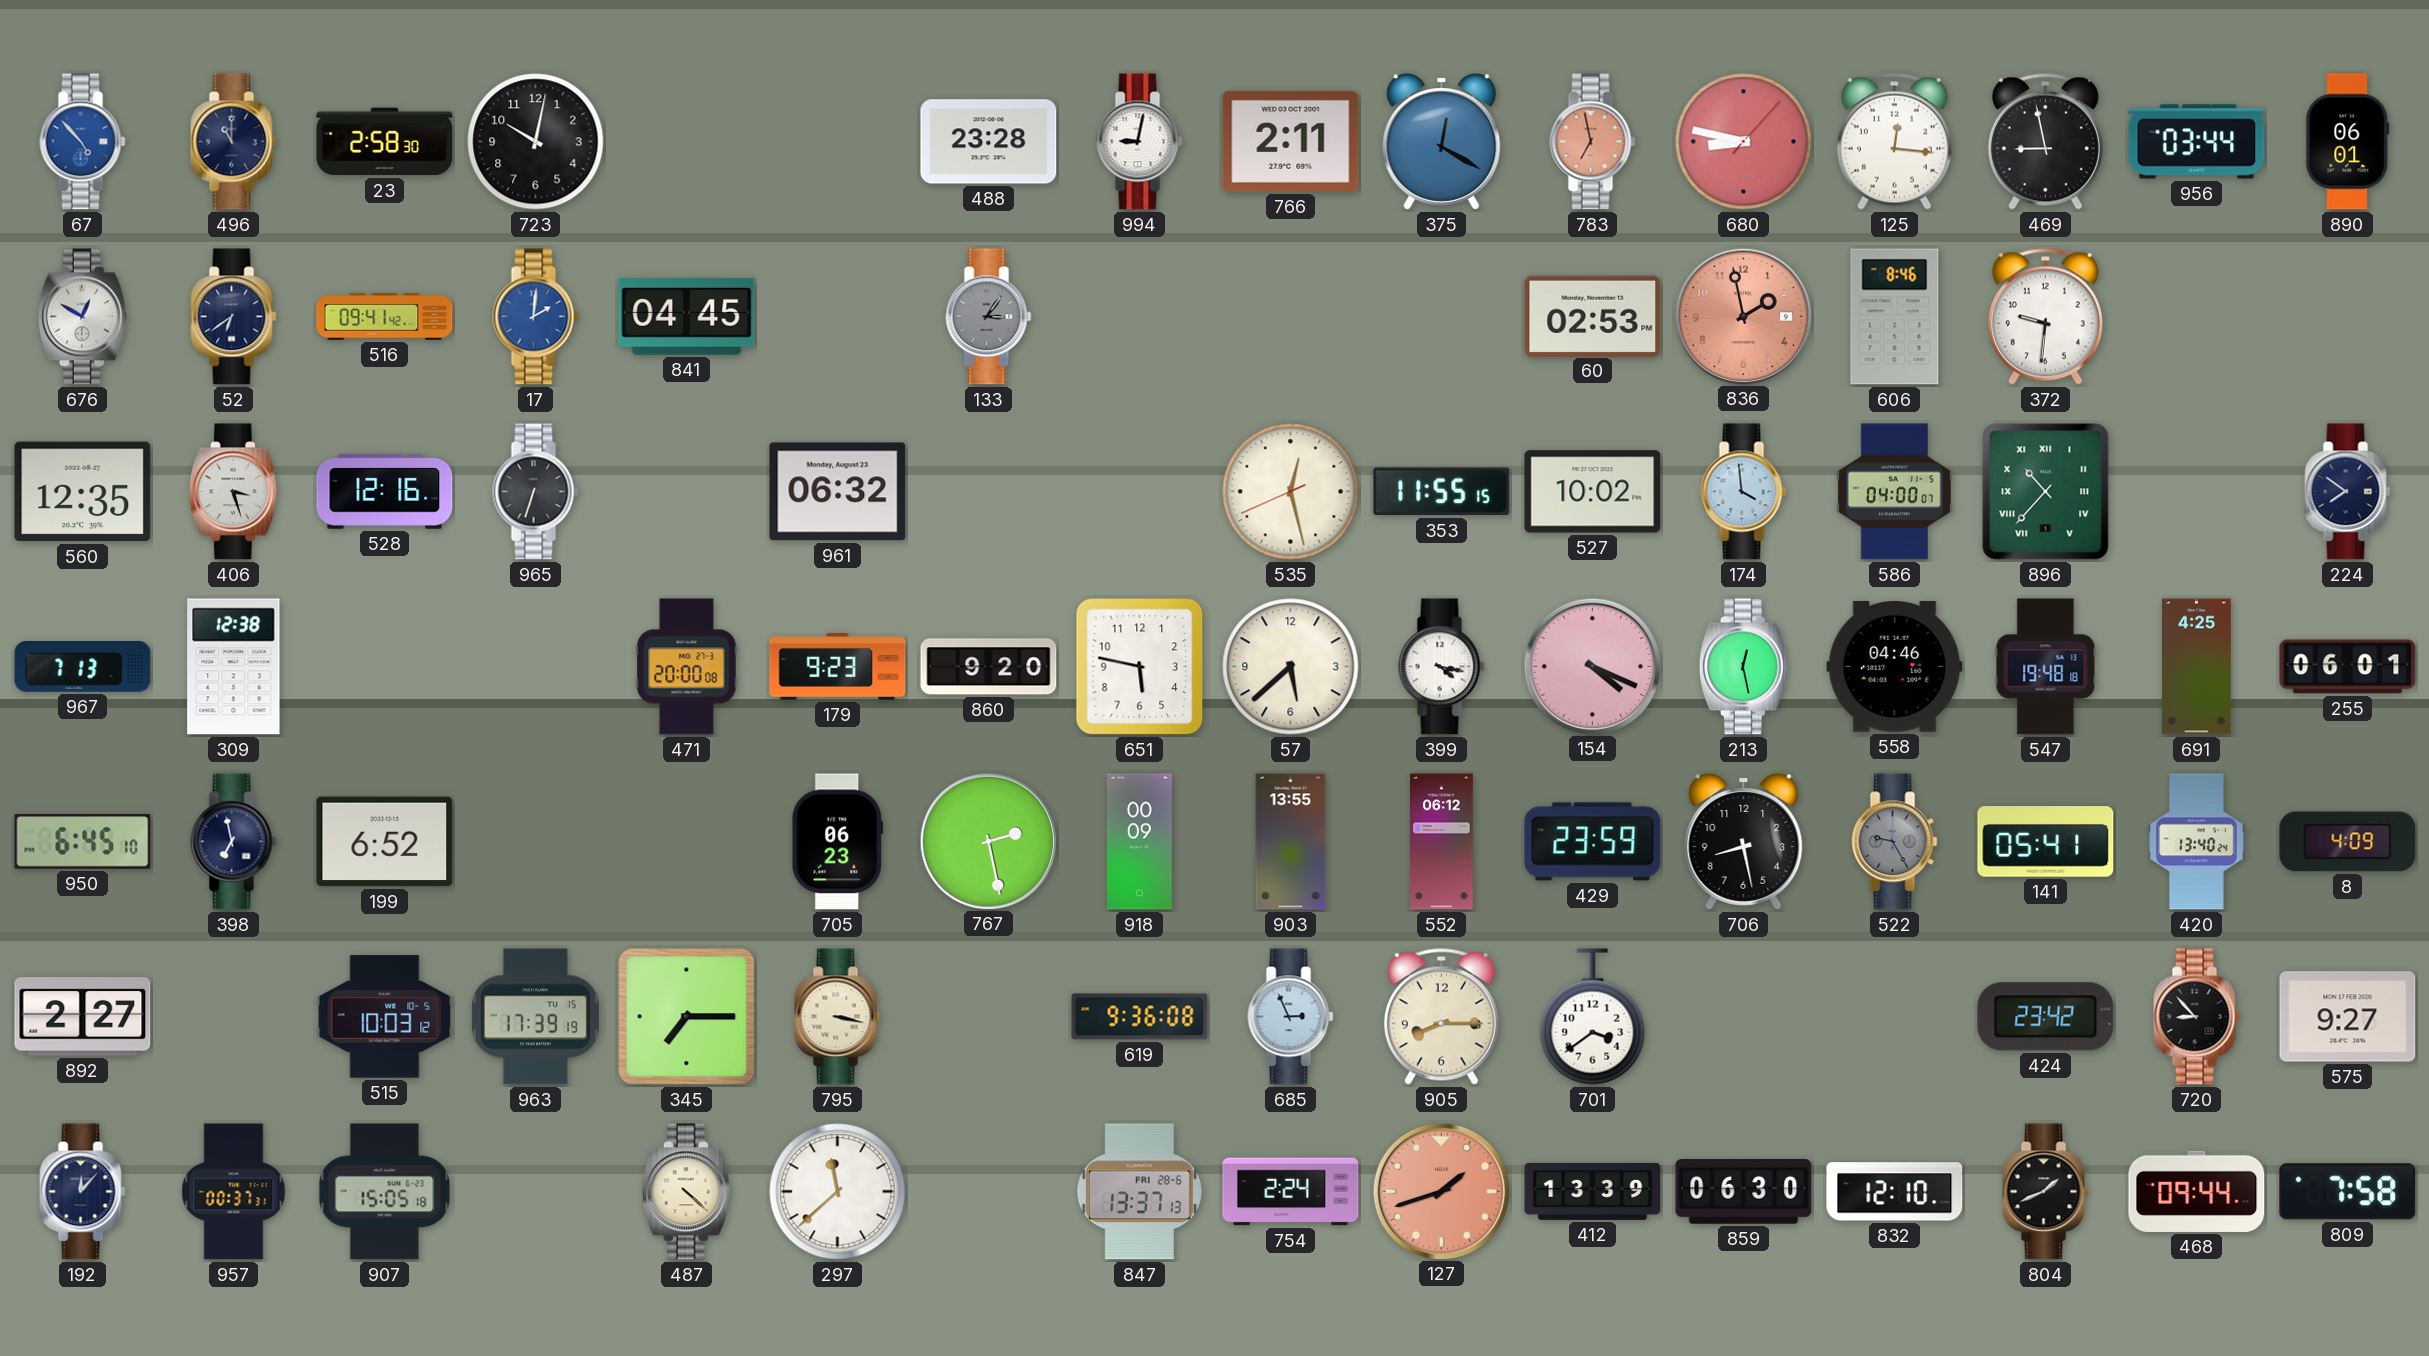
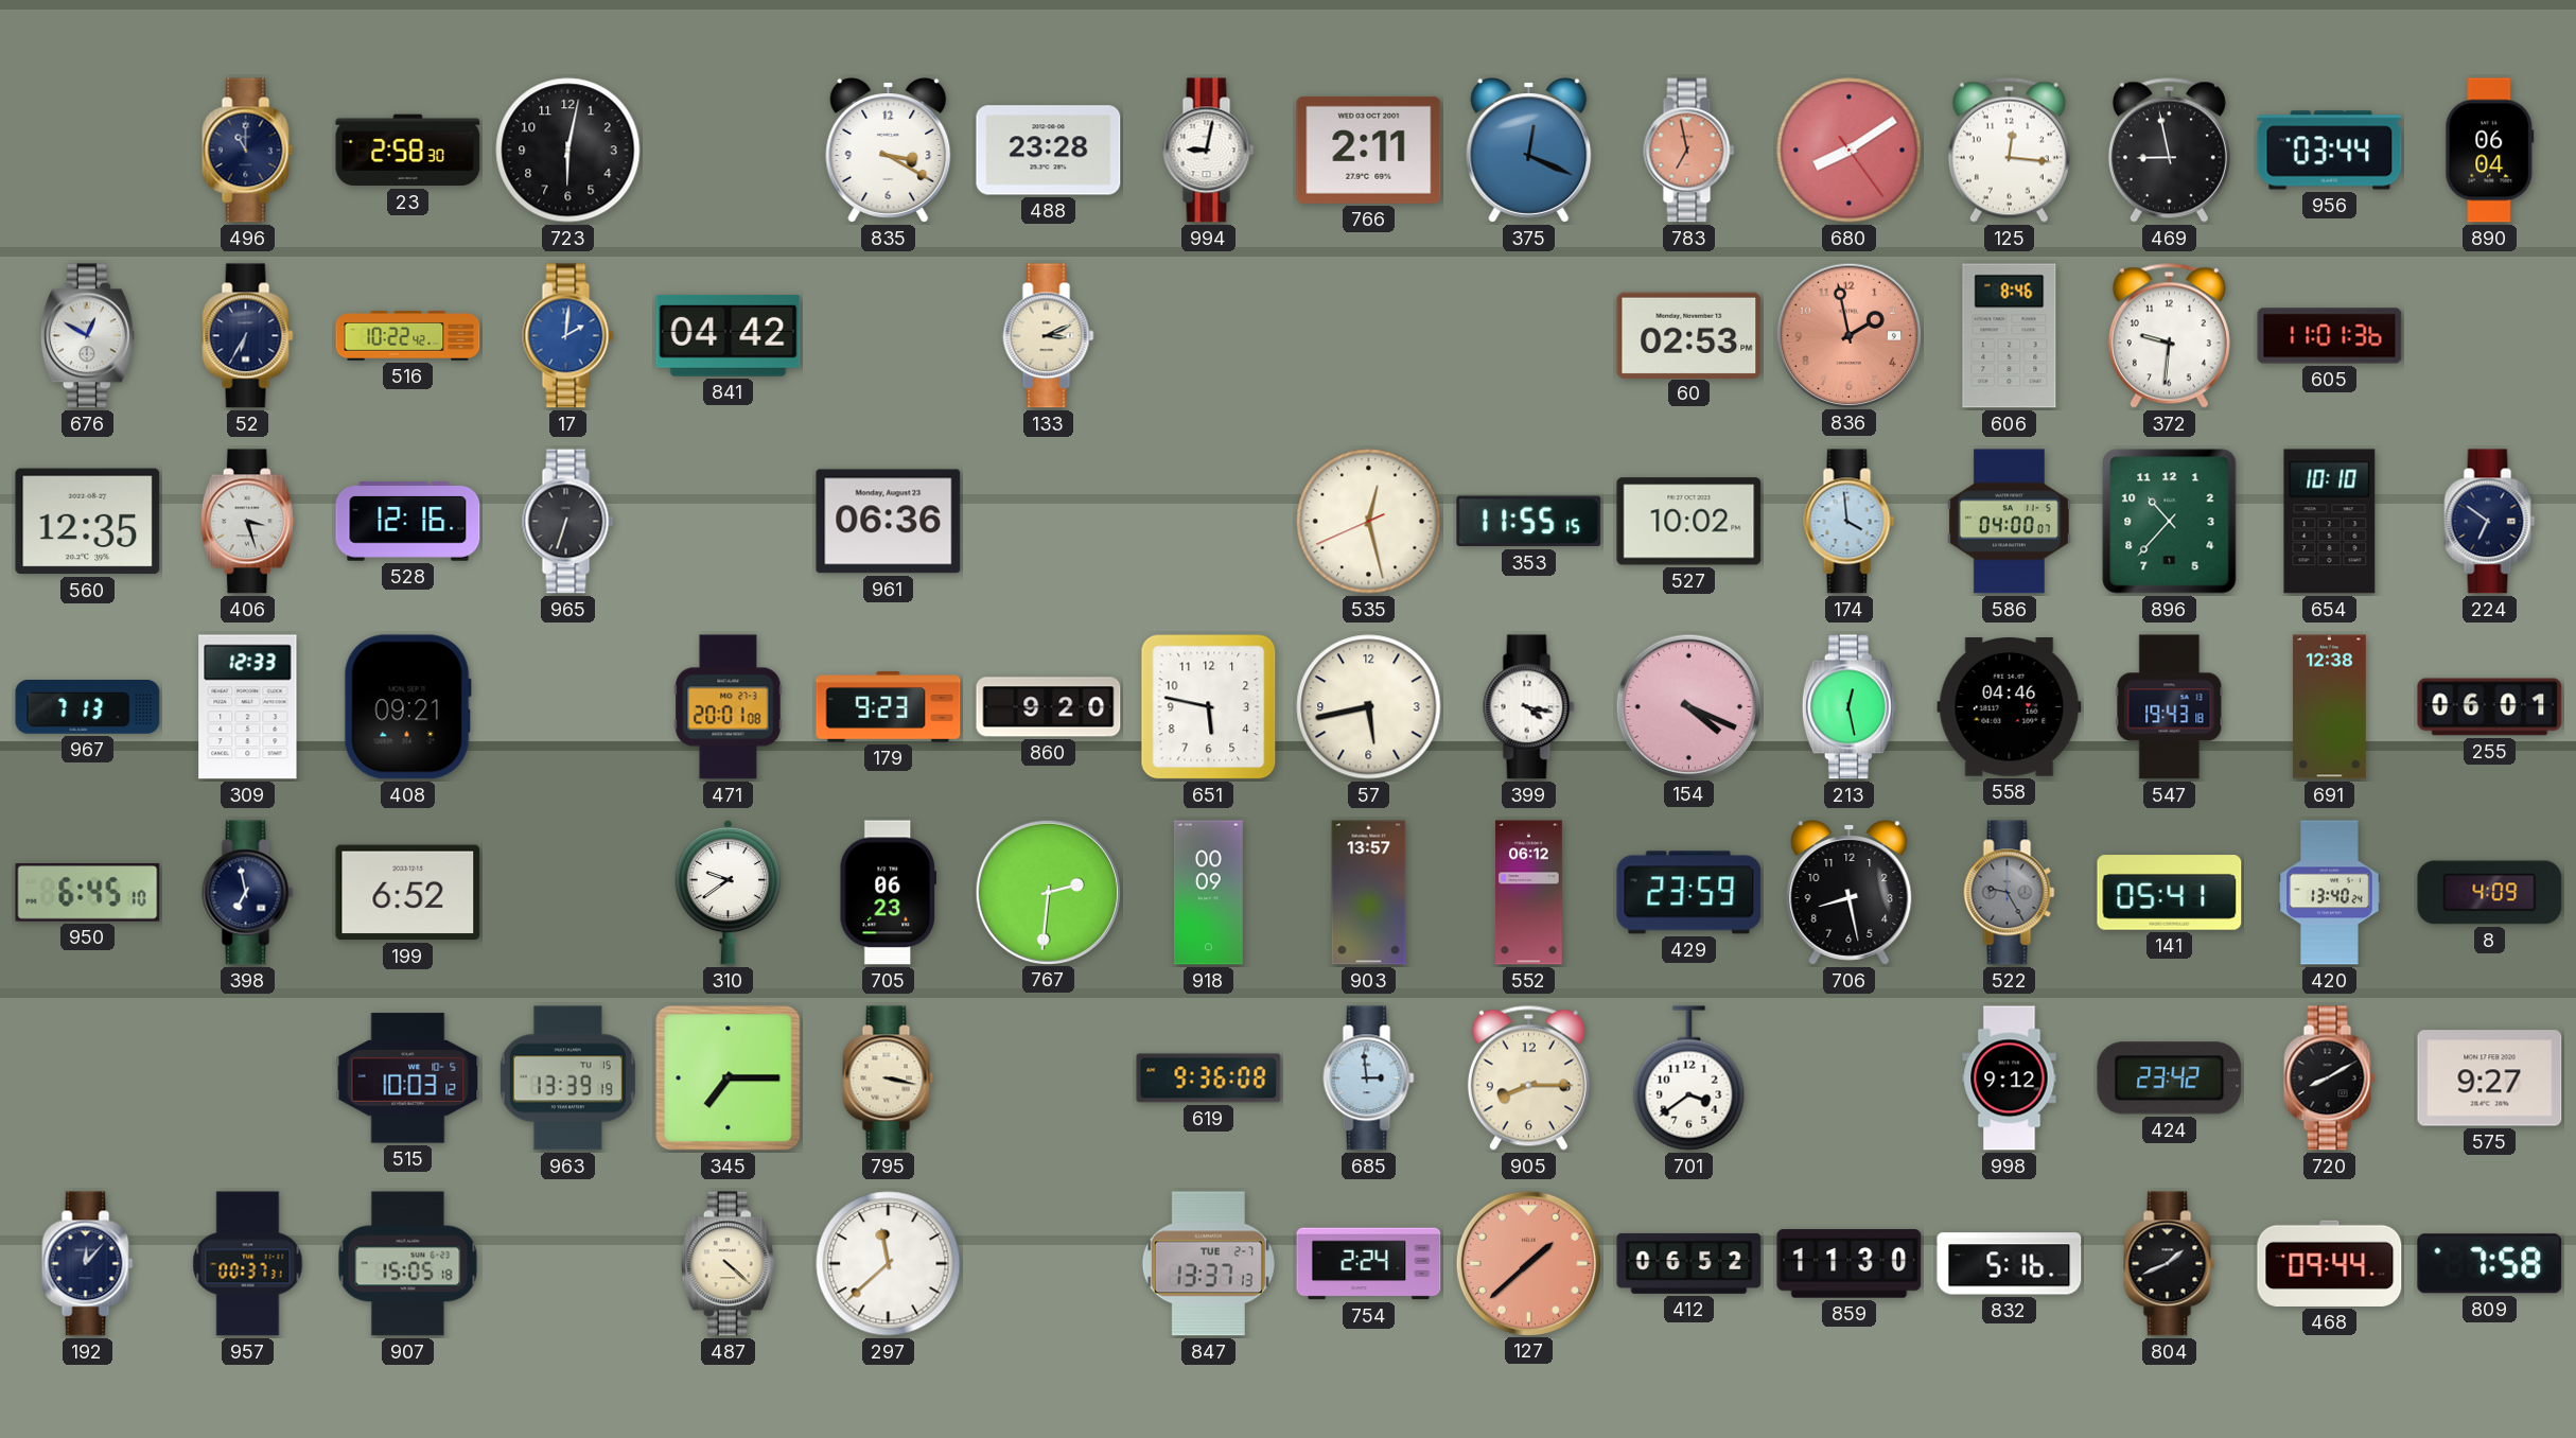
67: 4:53 -> none (83, 142)
723: 10:02 -> 6:02 (568, 151)
835: none -> 3:20 (889, 151)
375: 12:20 -> 12:19 (1529, 151)
680: 8:47 -> 8:09 (1850, 151)
890: 06:01 -> 06:04 (2490, 151)
52: 6:39 -> 6:35 (248, 336)
516: 09:41 -> 10:22 (408, 336)
841: 04:45 -> 04:42 (729, 335)
133: 3:06 -> 3:11 (1049, 336)
133 dial: grey -> cream (1049, 336)
605: none -> 11:01 (2330, 336)
961: 06:32 -> 06:36 (889, 522)
896 numerals: Roman -> Arabic (2170, 522)
654: none -> 10:10 (2330, 522)
224: 7:51 -> 6:51 (2490, 522)
309: 12:38 -> 12:33 (248, 707)
408: none -> 09:21 (407, 707)
471: 20:00 -> 20:01 (729, 707)
57: 5:38 -> 5:43 (1369, 707)
547: 19:48 -> 19:43 (2170, 707)
691: 4:25 -> 12:38 (2329, 707)
310: none -> 9:39 (729, 892)
767: 2:28 -> 2:31 (1048, 892)
903: 13:55 -> 13:57 (1369, 893)
892: 2:27 -> none (83, 1017)
963: 17:39 -> 13:39 (567, 1078)
685: 2:56 -> 2:59 (1369, 1078)
998: none -> 9:12 (2010, 1078)
720: 8:53 -> 8:10 (2330, 1078)
847 date: FRI 28-6 -> TUE 2-7 (1208, 1264)
127: 1:42 -> 1:38 (1528, 1263)
412: 13:39 -> 06:52 (1689, 1263)
859: 06:30 -> 11:30 (1850, 1264)
832: 12:10 -> 5:16 (2010, 1264)
